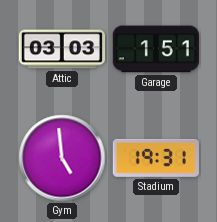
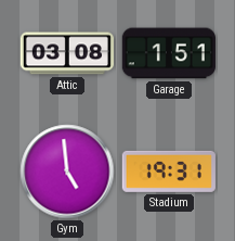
Attic: 03:03 -> 03:08 (66, 53)
